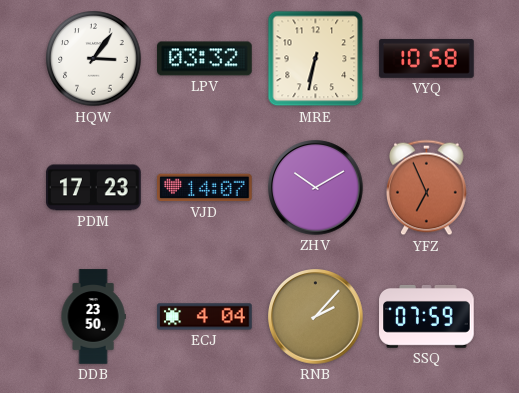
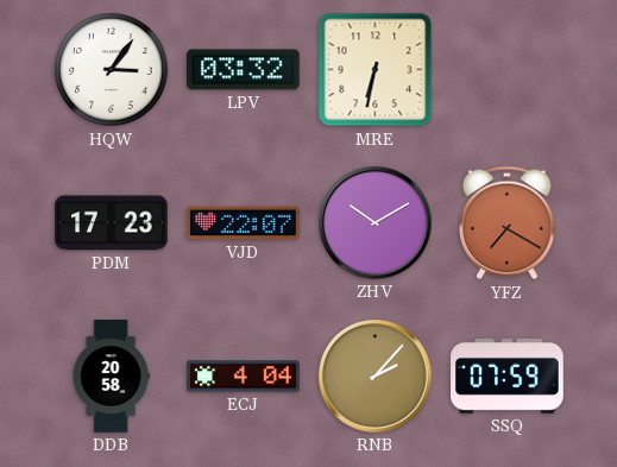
VYQ: 10:58 -> none (427, 58)
VJD: 14:07 -> 22:07 (244, 223)
YFZ: 6:56 -> 7:20 (508, 223)
DDB: 23:50 -> 20:58 (111, 377)
